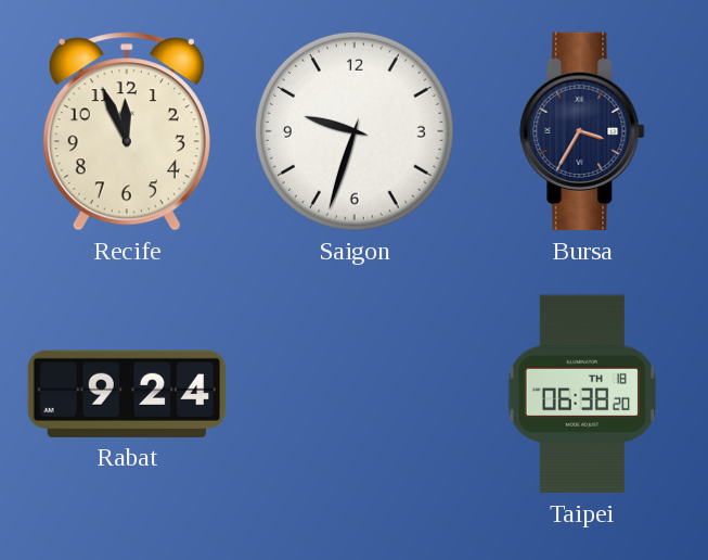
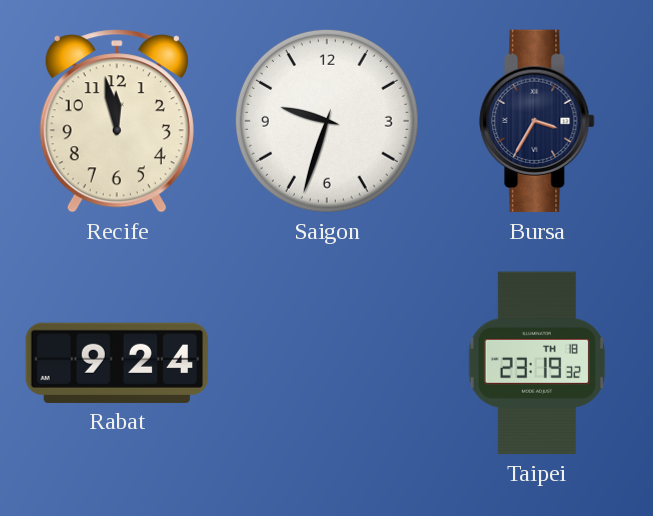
Recife: 11:56 -> 11:58 (117, 121)
Taipei: 06:38 -> 23:19 (536, 363)
